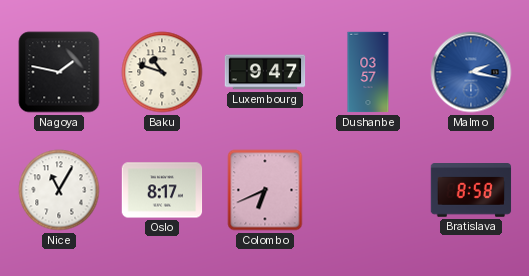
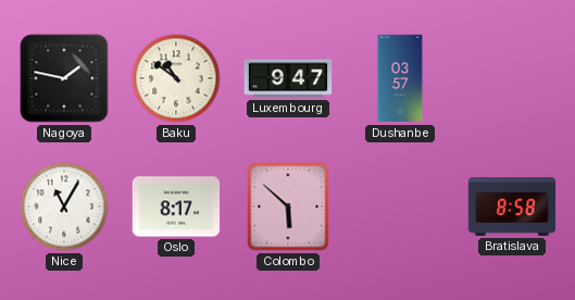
Baku: 10:48 -> 10:51 (176, 78)
Malmo: 2:17 -> none (471, 72)
Colombo: 6:41 -> 5:52 (288, 207)
